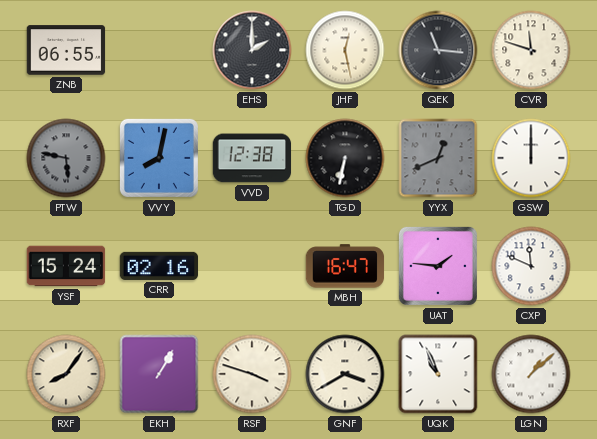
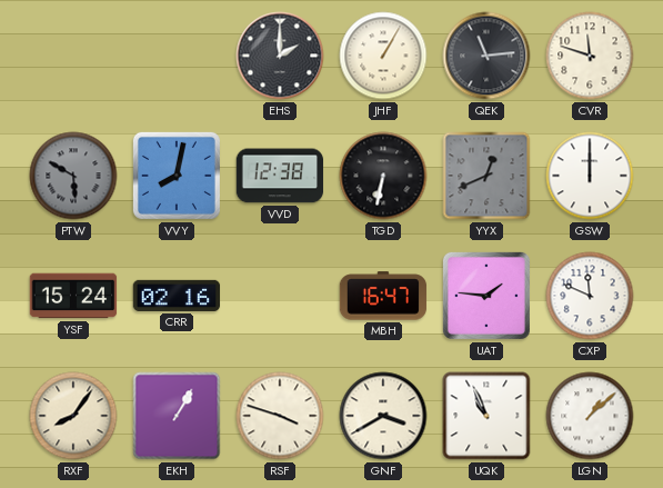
ZNB: 06:55 -> none (66, 50)
JHF: 12:28 -> 1:05 (383, 56)
QEK: 11:16 -> 11:14 (486, 56)
PTW: 5:47 -> 5:50 (73, 176)
